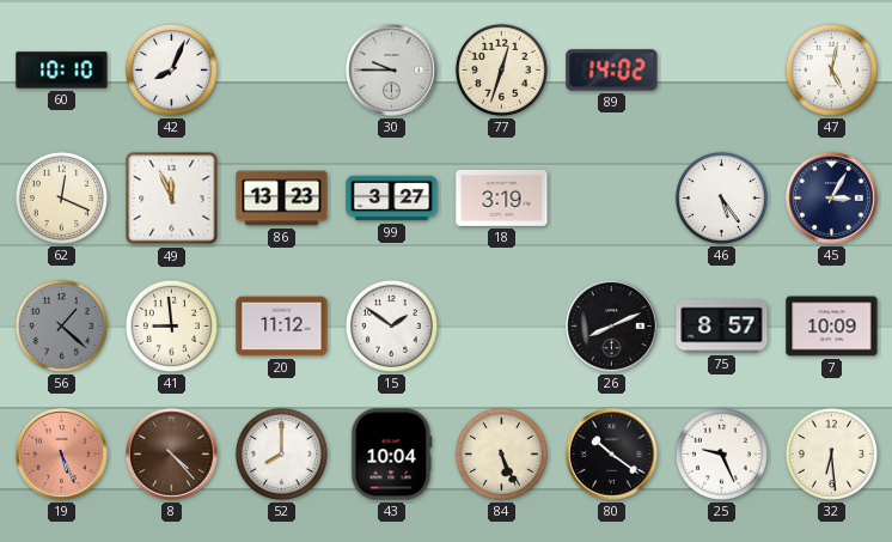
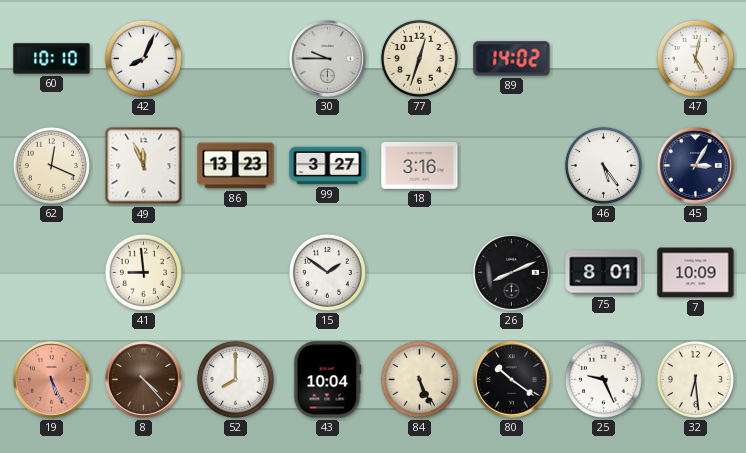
18: 3:19 -> 3:16 (420, 165)
56: 1:22 -> none (61, 325)
20: 11:12 -> none (282, 327)
75: 8:57 -> 8:01 (604, 273)
